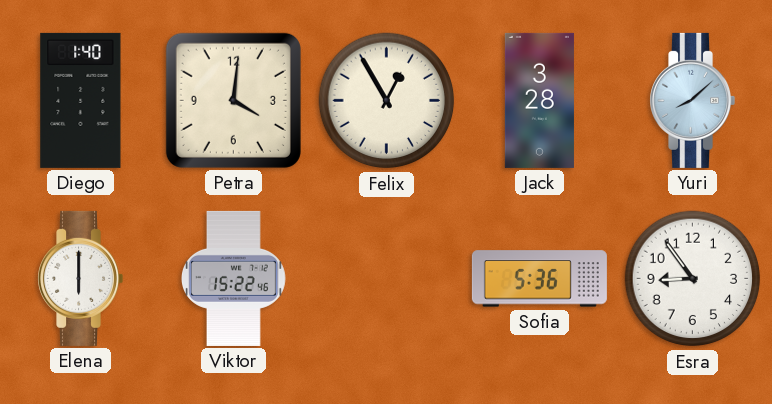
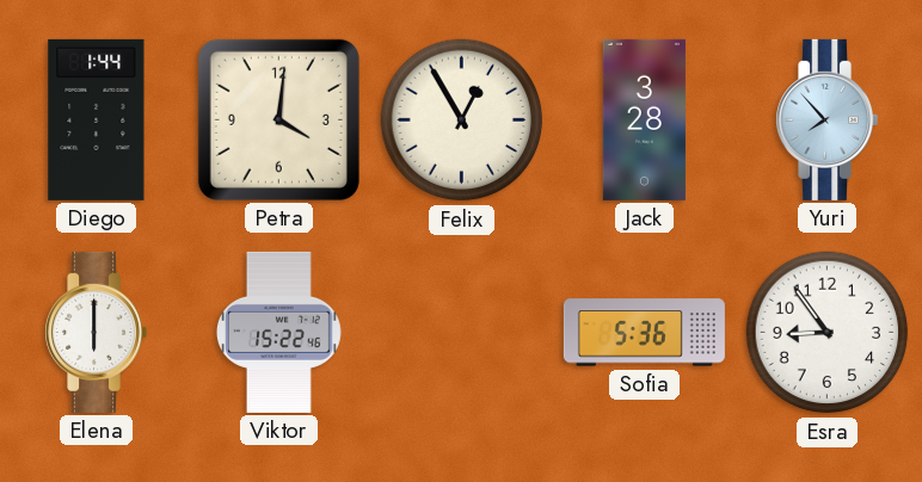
Diego: 1:40 -> 1:44 (97, 119)
Yuri: 8:08 -> 7:53 (828, 119)
